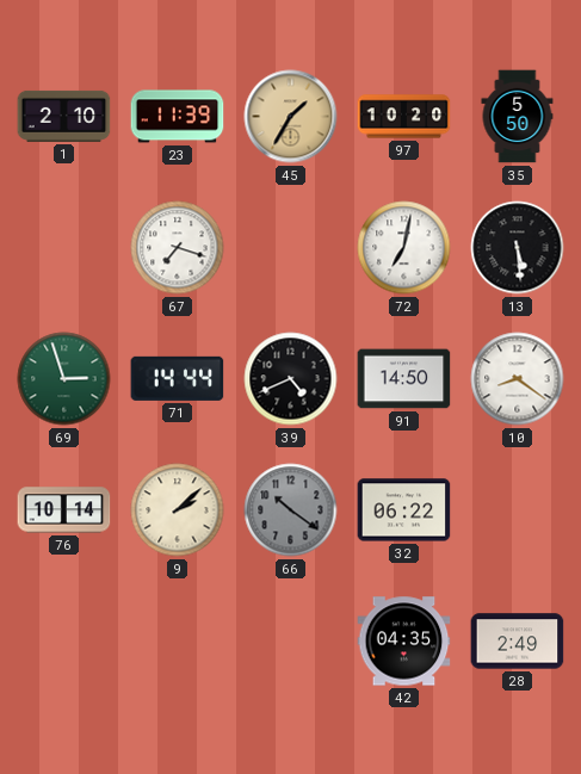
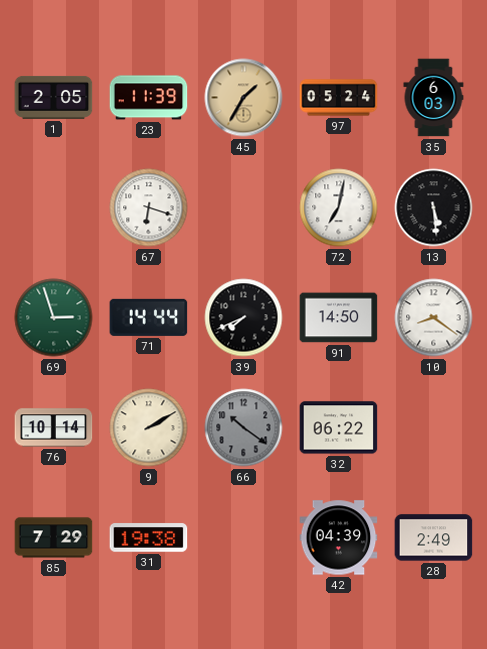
1: 2:10 -> 2:05 (54, 97)
97: 10:20 -> 05:24 (339, 98)
35: 5:50 -> 6:03 (434, 98)
67: 7:18 -> 6:18 (149, 208)
39: 4:41 -> 7:41 (244, 318)
9: 2:08 -> 2:10 (149, 428)
85: none -> 7:29 (54, 538)
31: none -> 19:38 (149, 538)
42: 04:35 -> 04:39 (339, 538)
